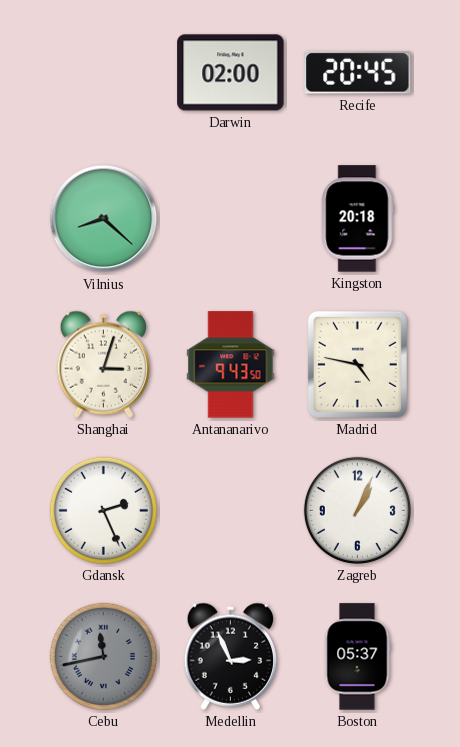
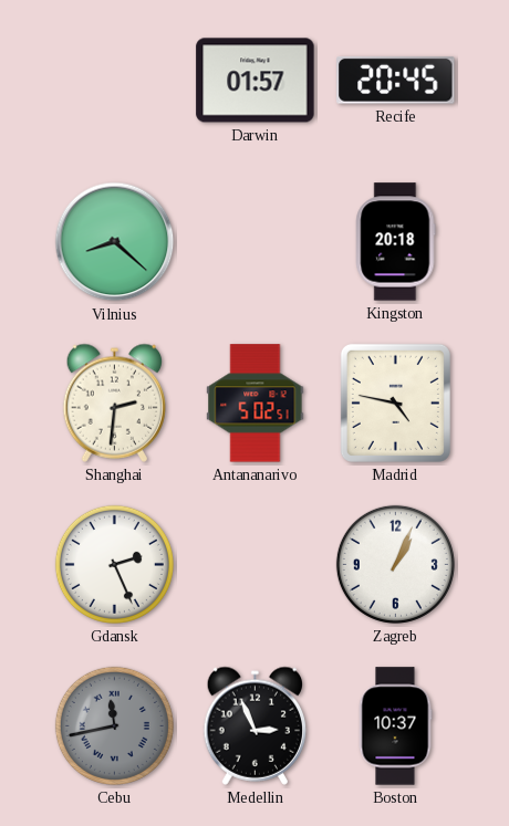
Darwin: 02:00 -> 01:57 (256, 81)
Shanghai: 3:03 -> 2:31 (114, 402)
Antananarivo: 9:43 -> 5:02 (256, 404)
Boston: 05:37 -> 10:37 (395, 726)
